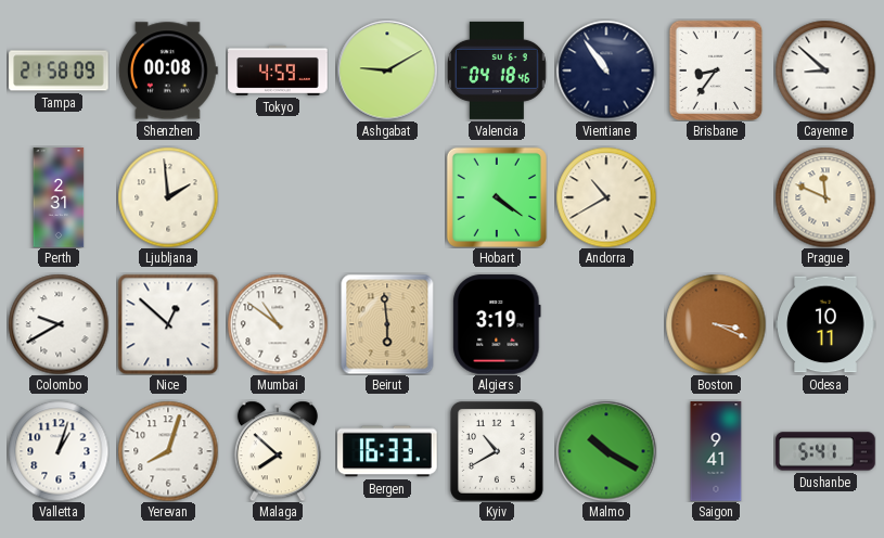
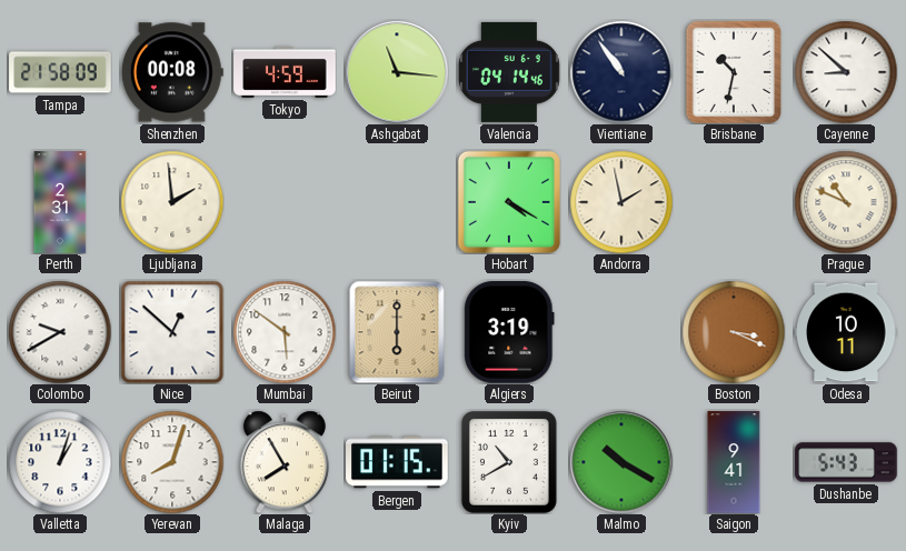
Ashgabat: 9:10 -> 11:16 (397, 72)
Valencia: 04:18 -> 04:14 (509, 72)
Brisbane: 8:36 -> 10:32 (733, 72)
Hobart: 4:21 -> 4:20 (509, 202)
Andorra: 10:40 -> 1:58 (621, 202)
Prague: 11:49 -> 10:49 (846, 202)
Mumbai: 10:51 -> 5:51 (285, 332)
Beirut: 5:59 -> 6:00 (397, 332)
Malaga: 7:52 -> 7:55 (285, 462)
Bergen: 16:33 -> 01:15 (397, 462)
Dushanbe: 5:41 -> 5:43 (846, 462)
